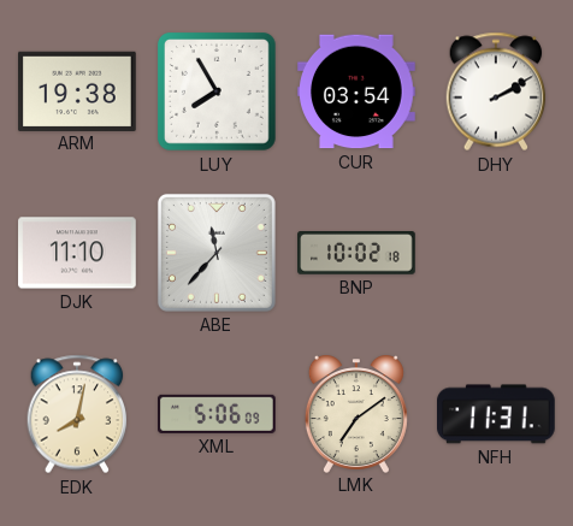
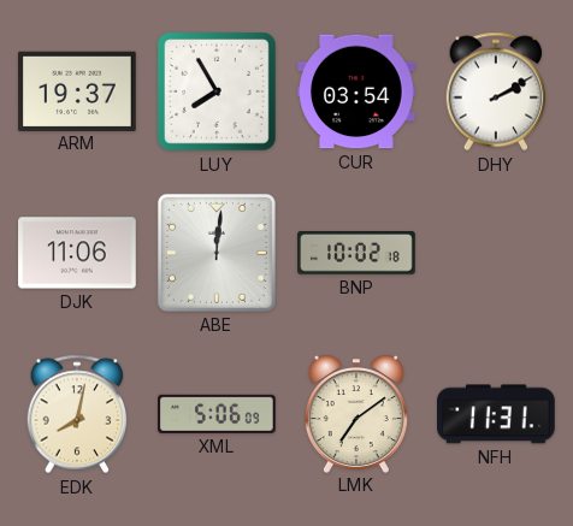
ARM: 19:38 -> 19:37 (78, 90)
DJK: 11:10 -> 11:06 (77, 253)
ABE: 11:37 -> 12:01 (217, 253)
